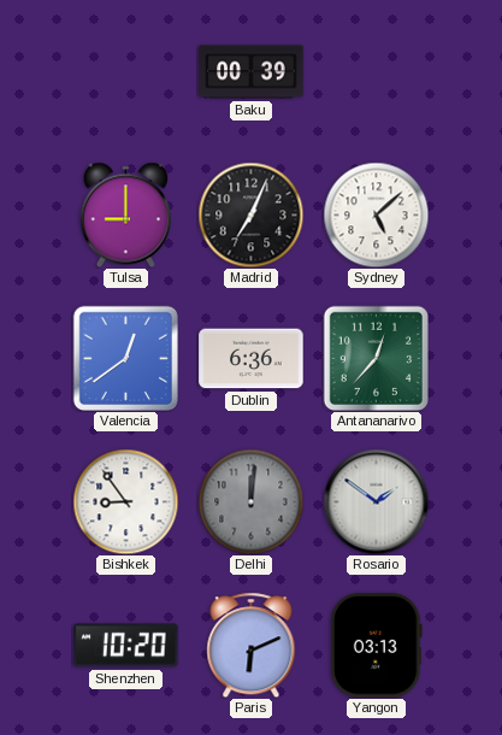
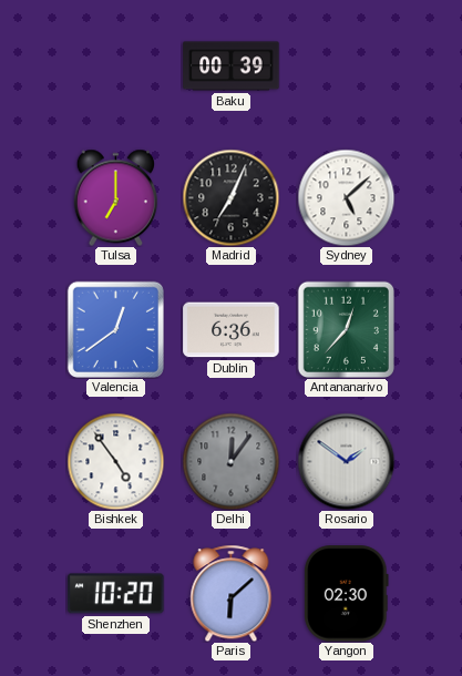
Tulsa: 9:00 -> 7:00 (116, 197)
Bishkek: 8:54 -> 4:54 (115, 461)
Delhi: 12:01 -> 12:06 (230, 461)
Paris: 6:11 -> 6:08 (232, 593)
Yangon: 03:13 -> 02:30 (347, 594)
